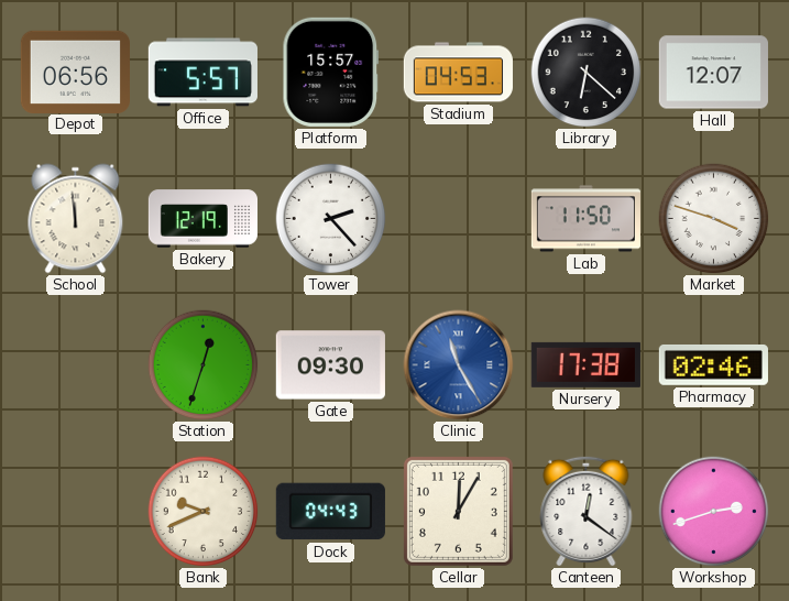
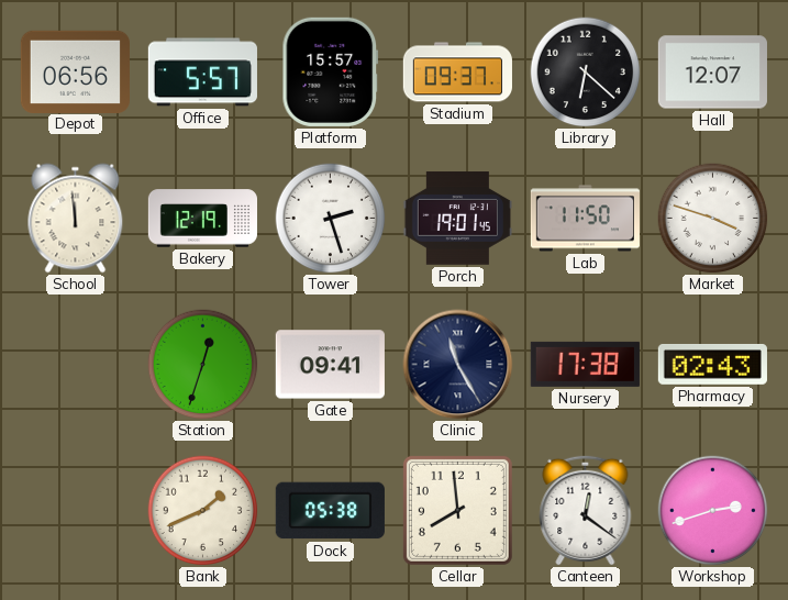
Stadium: 04:53 -> 09:37 (457, 73)
Tower: 2:23 -> 2:27 (331, 219)
Porch: none -> 19:01 (457, 219)
Gate: 09:30 -> 09:41 (330, 365)
Clinic dial: blue -> navy (458, 365)
Pharmacy: 02:46 -> 02:43 (712, 365)
Bank: 9:41 -> 1:41 (203, 511)
Dock: 04:43 -> 05:38 (330, 511)
Cellar: 12:05 -> 7:59 (457, 510)
